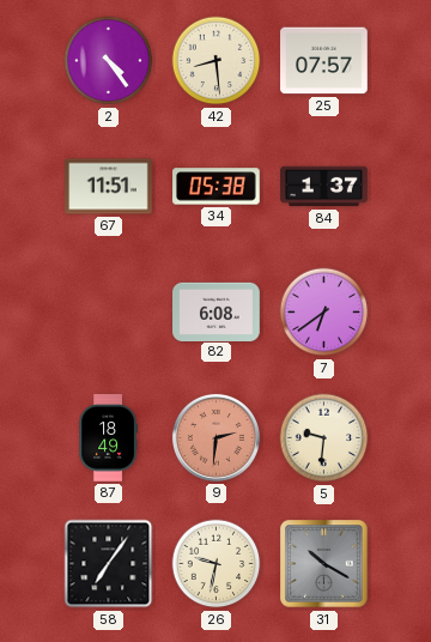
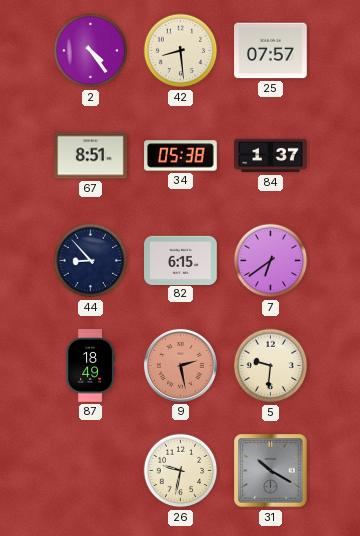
67: 11:51 -> 8:51 (91, 156)
44: none -> 8:53 (91, 261)
82: 6:08 -> 6:15 (181, 260)
9: 2:31 -> 2:28 (180, 365)
58: 7:06 -> none (109, 564)
